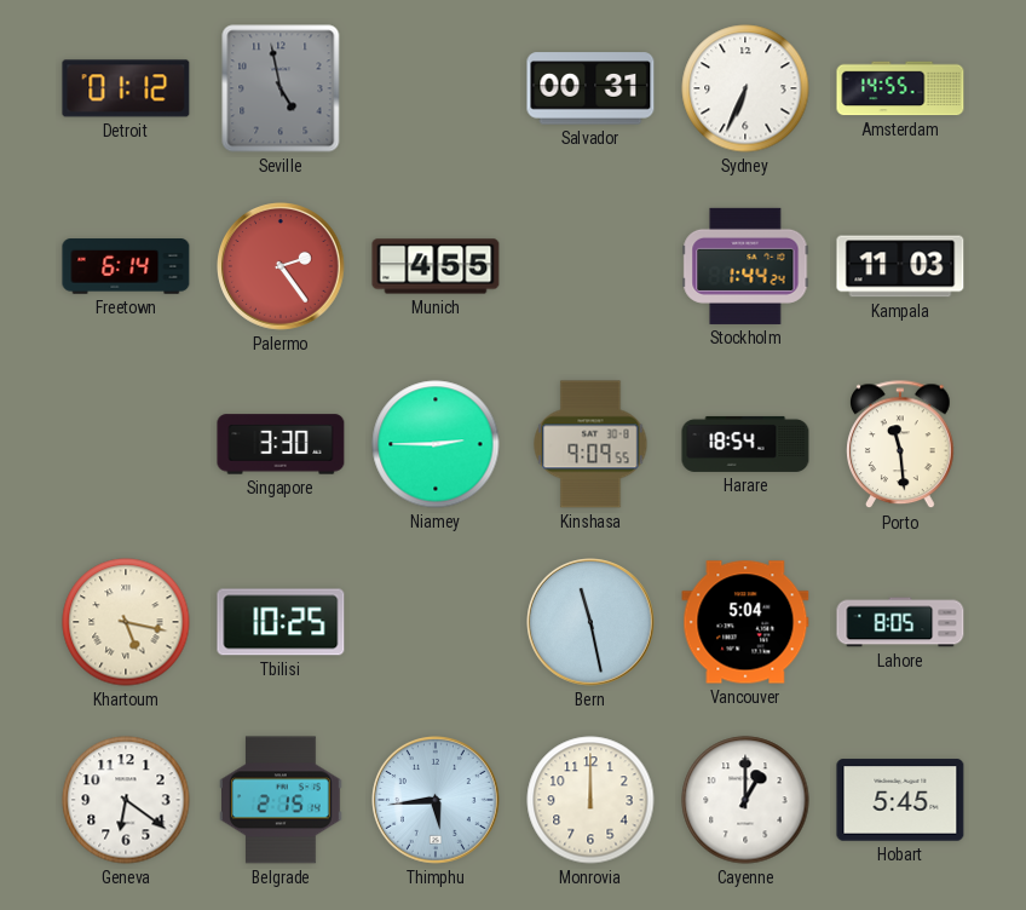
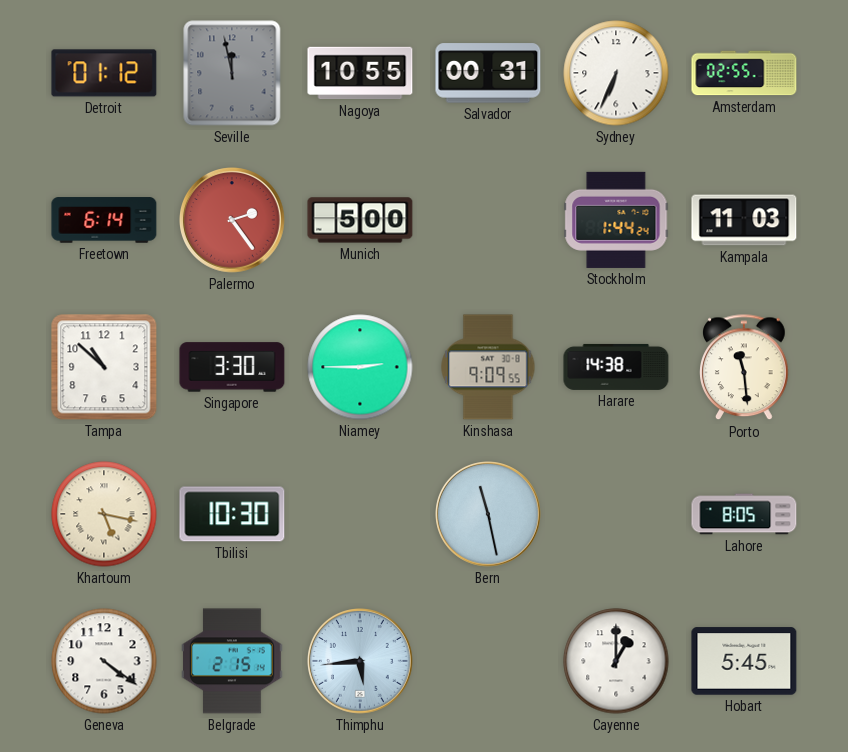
Seville: 4:58 -> 11:58 (232, 73)
Nagoya: none -> 10:55 (360, 73)
Amsterdam: 14:55 -> 02:55 (744, 73)
Munich: 4:55 -> 5:00 (360, 220)
Tampa: none -> 10:52 (104, 367)
Harare: 18:54 -> 14:38 (616, 367)
Tbilisi: 10:25 -> 10:30 (232, 514)
Vancouver: 5:04 -> none (745, 622)
Geneva: 6:21 -> 4:21 (104, 661)
Monrovia: 12:00 -> none (590, 800)
